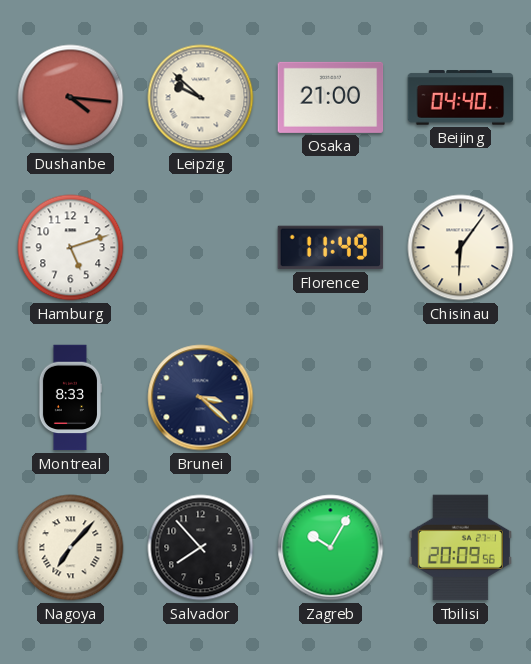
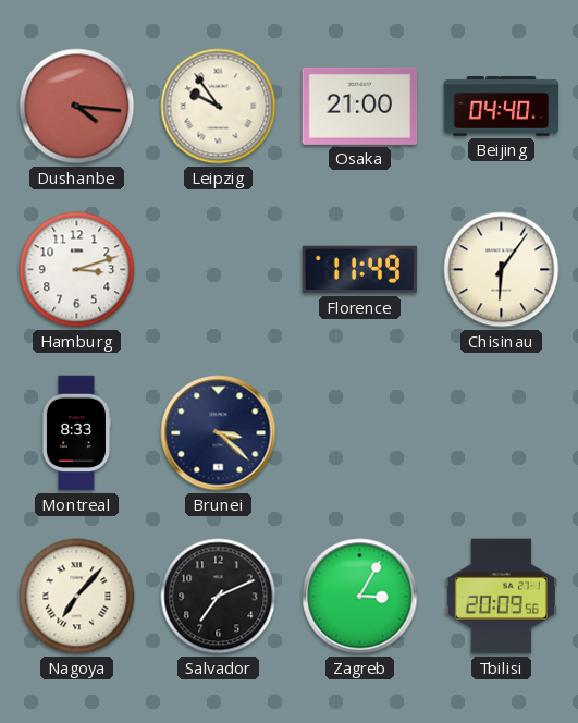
Leipzig: 9:52 -> 9:54 (219, 107)
Hamburg: 5:12 -> 3:12 (77, 270)
Salvador: 7:53 -> 7:11 (219, 597)
Zagreb: 10:05 -> 3:05 (360, 597)
